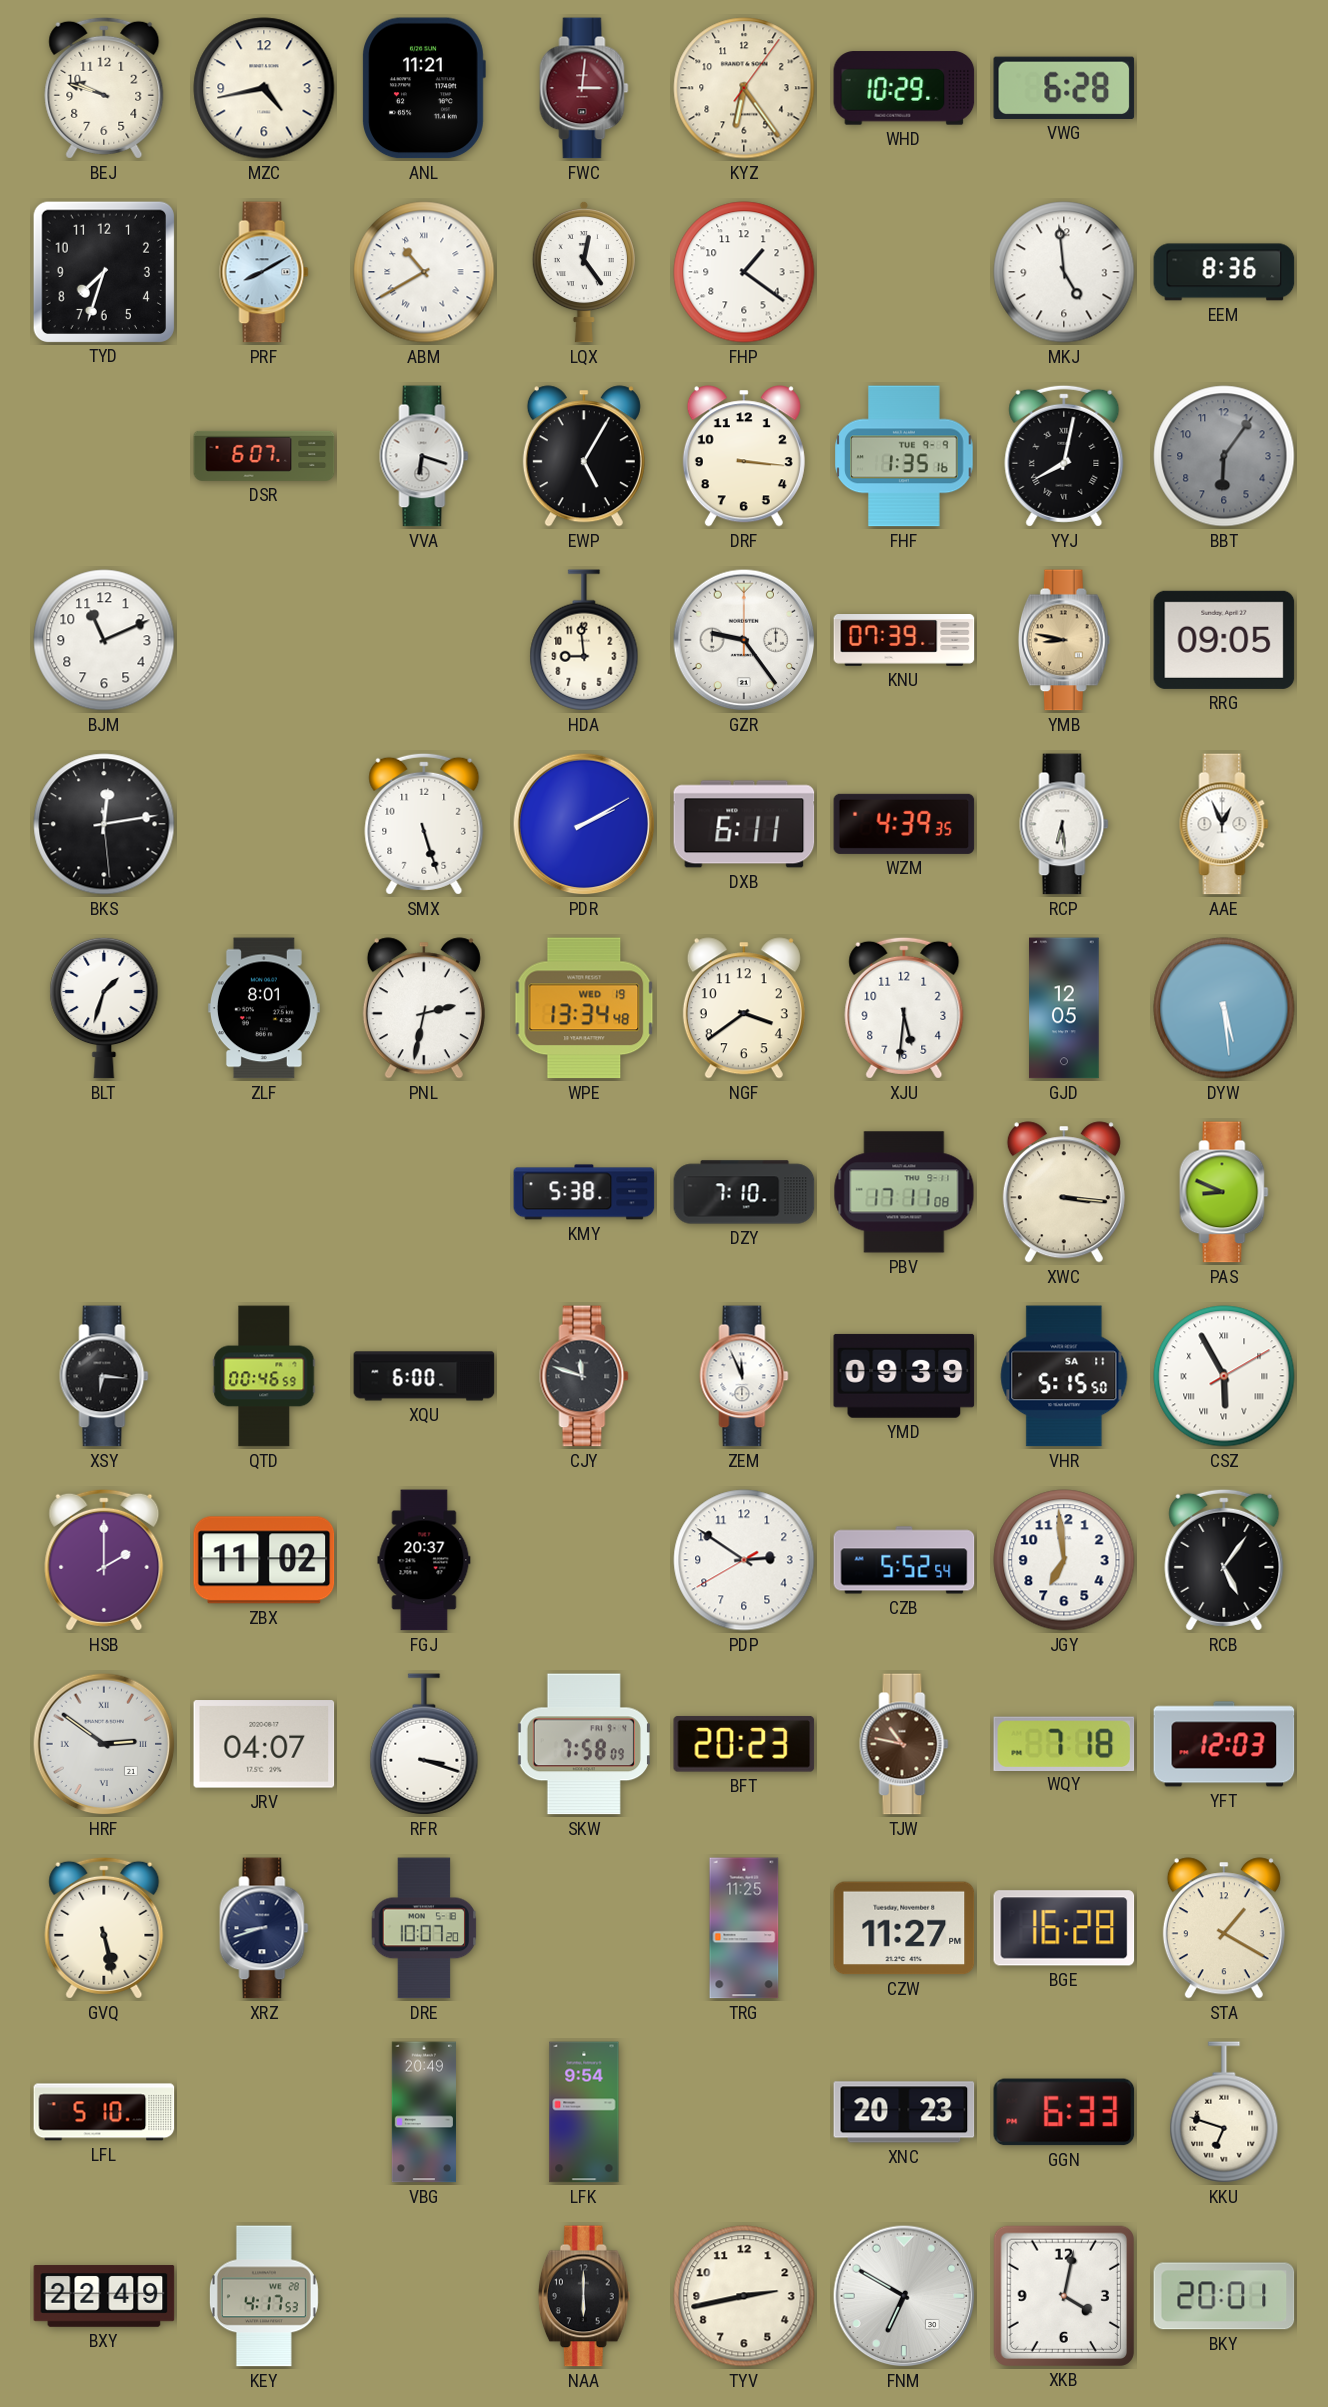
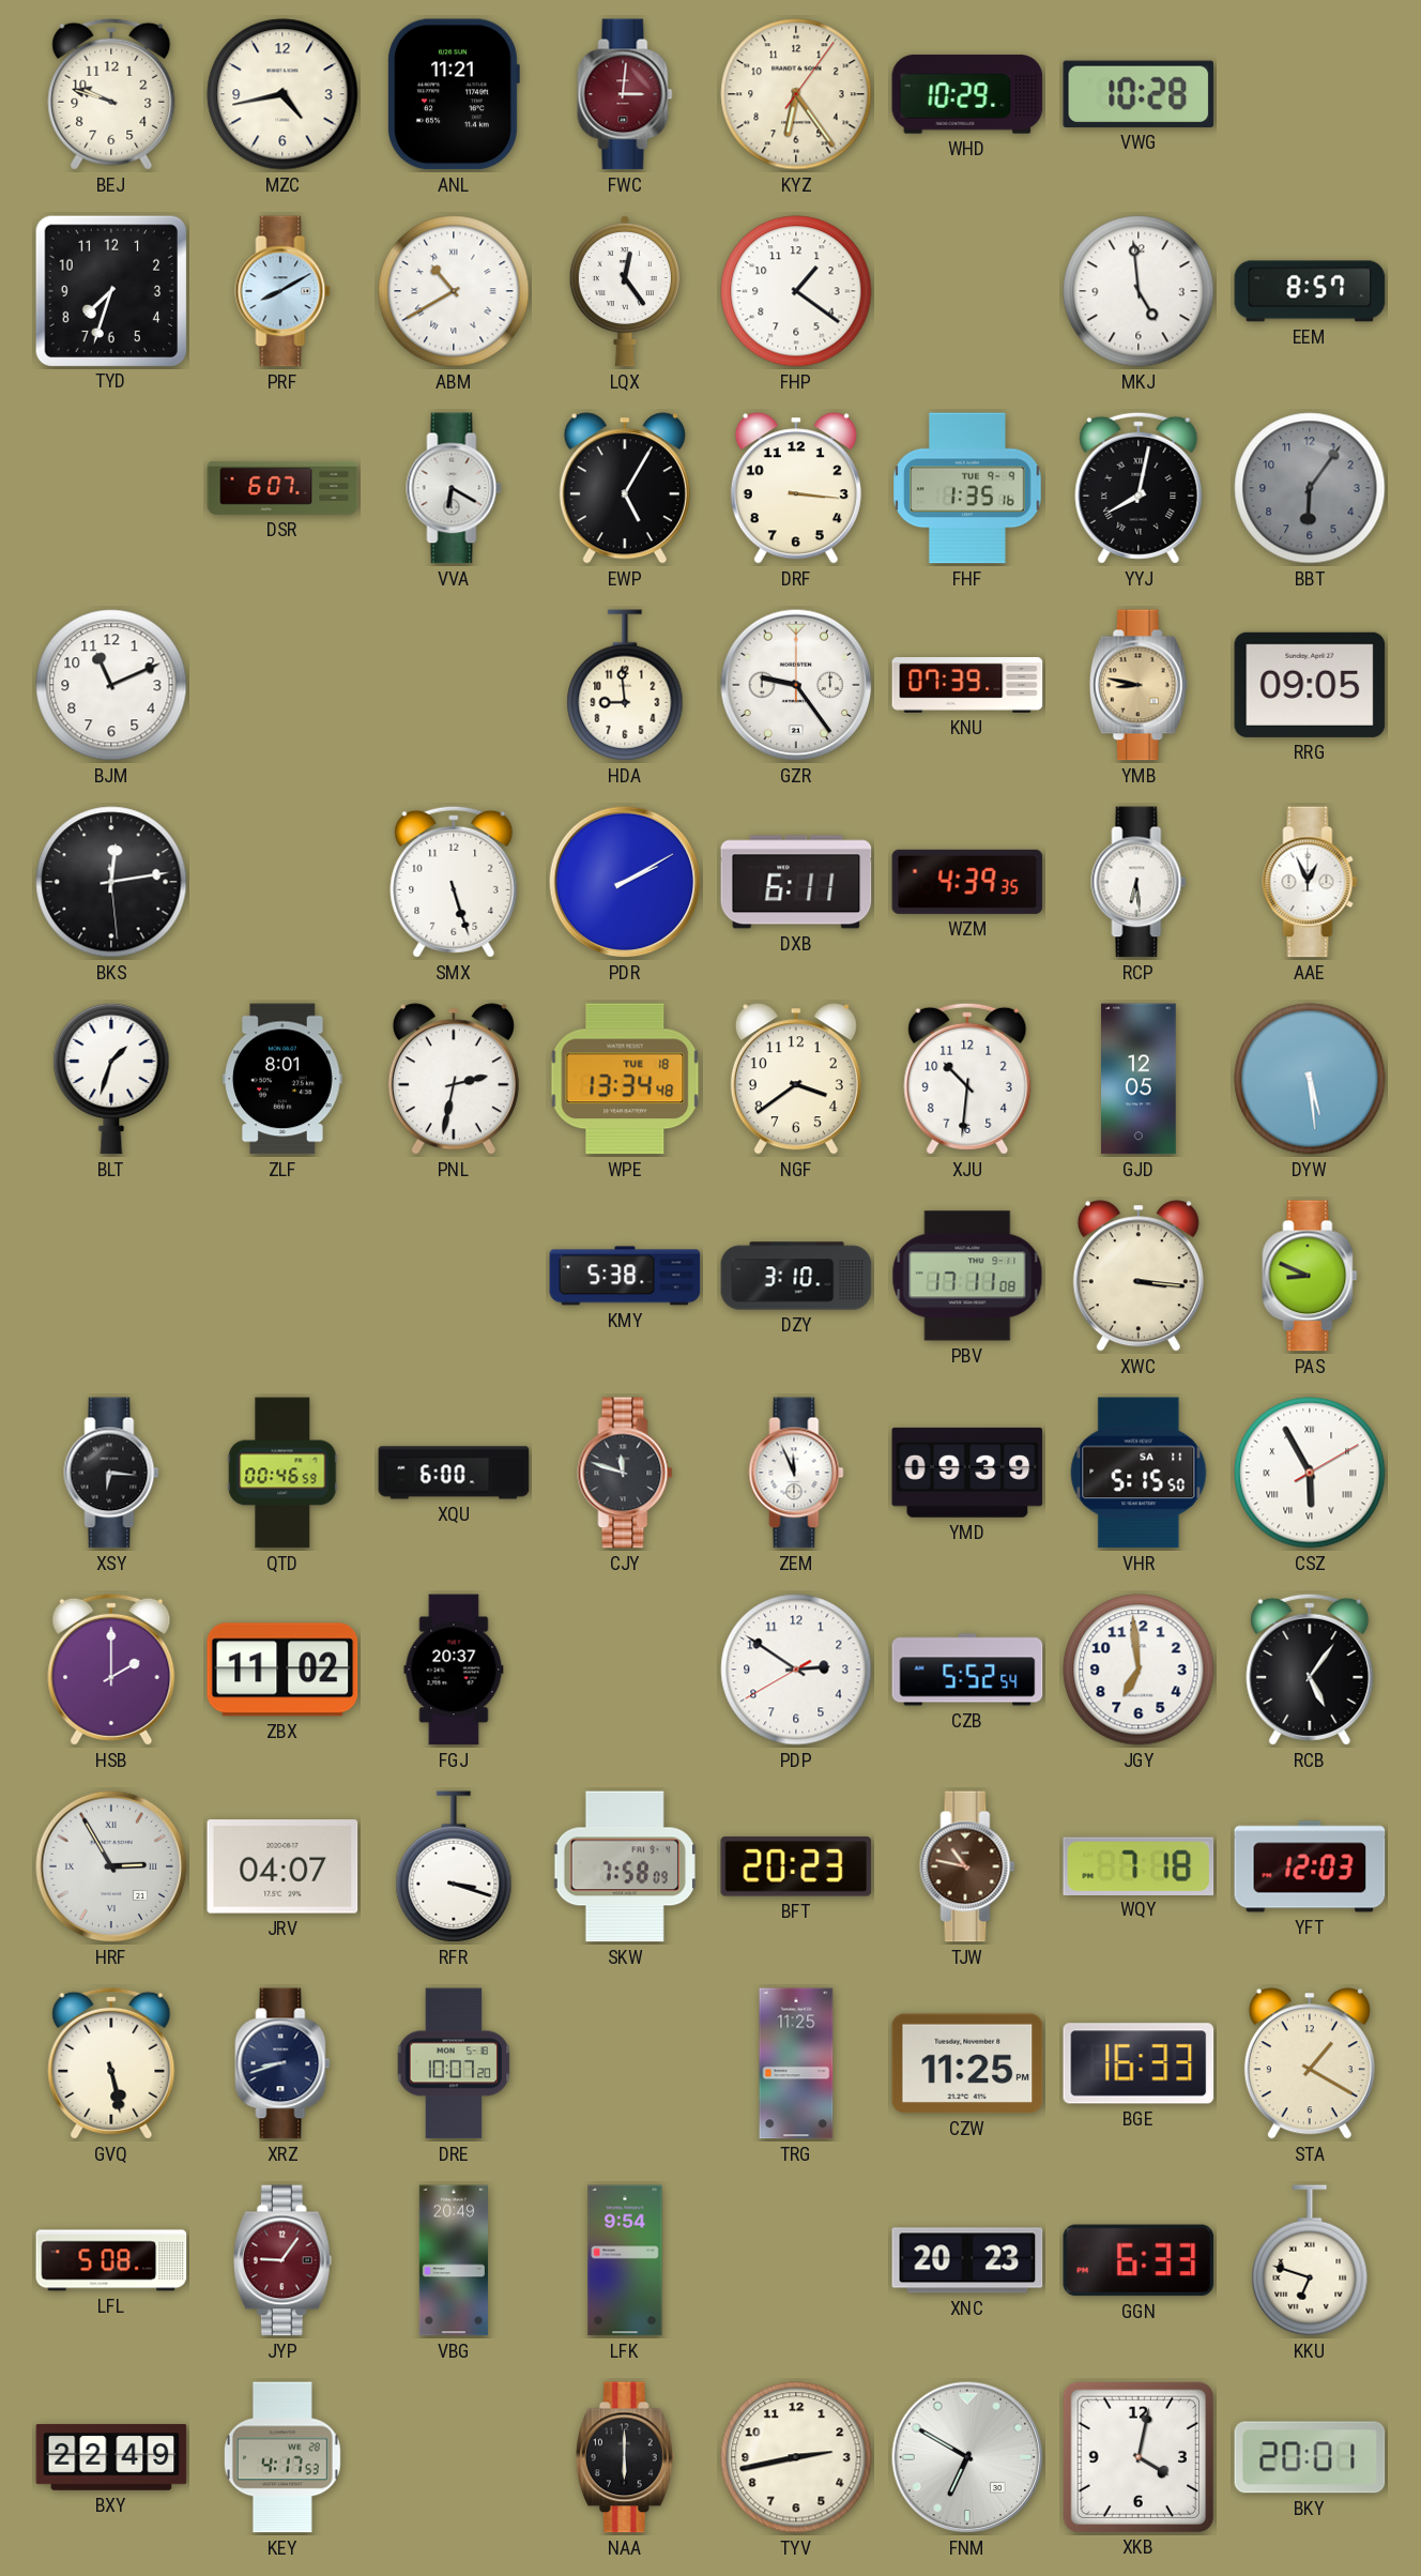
VWG: 6:28 -> 10:28 (1139, 94)
EEM: 8:36 -> 8:57 (1310, 291)
VVA: 6:18 -> 6:20 (454, 488)
WPE date: WED 19 -> TUE 18 (625, 1079)
XJU: 5:31 -> 10:31 (967, 1079)
DZY: 7:10 -> 3:10 (796, 1276)
HRF: 2:51 -> 2:55 (111, 1866)
CZW: 11:27 -> 11:25 (967, 2063)
BGE: 16:28 -> 16:33 (1139, 2063)
LFL: 5:10 -> 5:08 (111, 2260)
JYP: none -> 9:06 (282, 2260)
